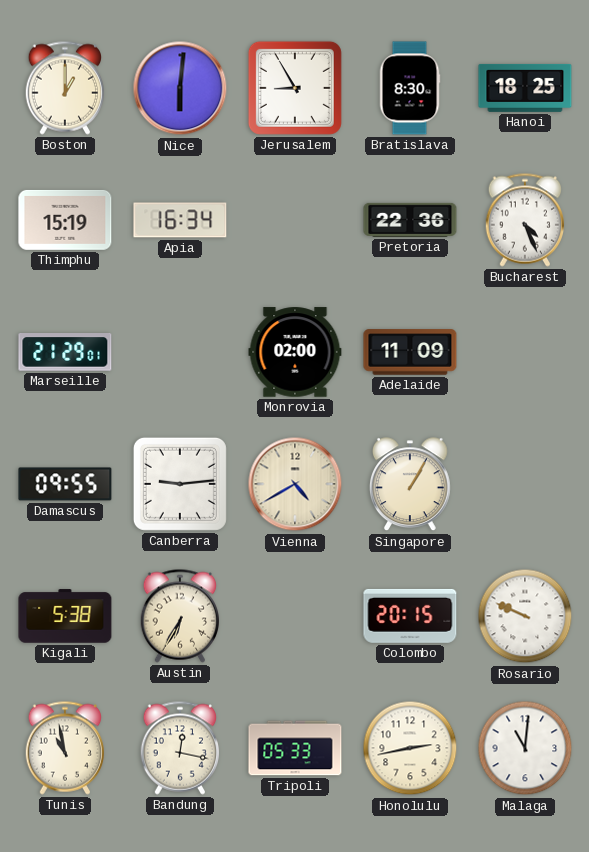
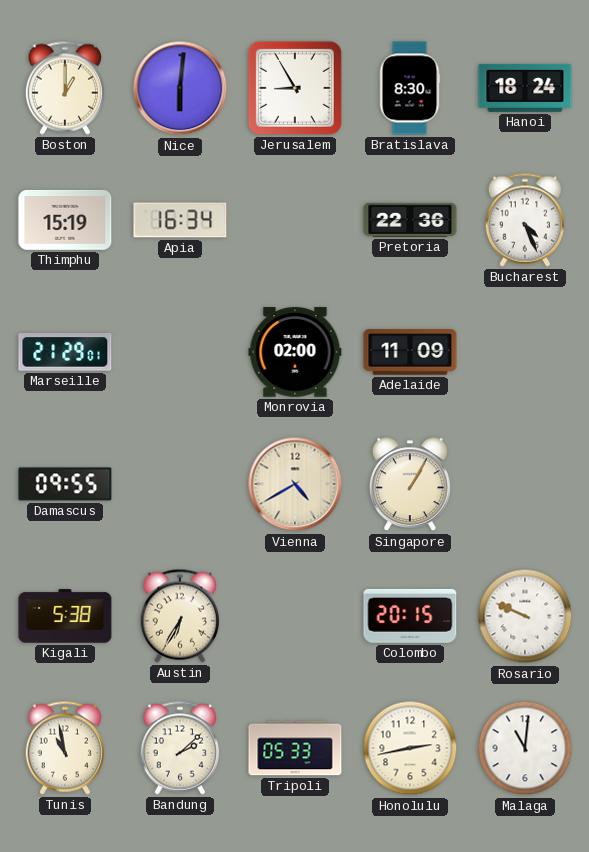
Hanoi: 18:25 -> 18:24 (525, 88)
Canberra: 9:14 -> none (180, 484)
Bandung: 12:17 -> 2:08 (179, 748)
